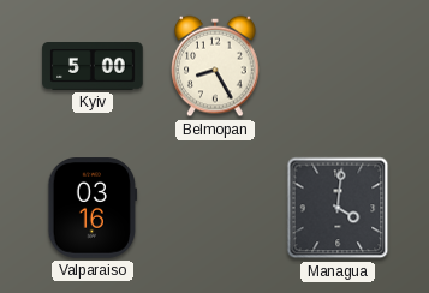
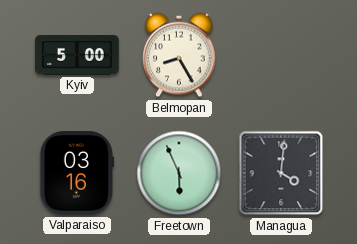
Freetown: none -> 5:56 (179, 173)
